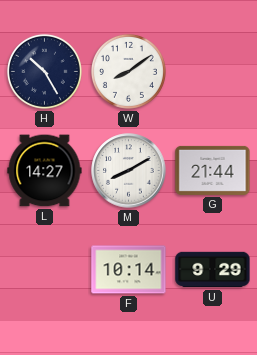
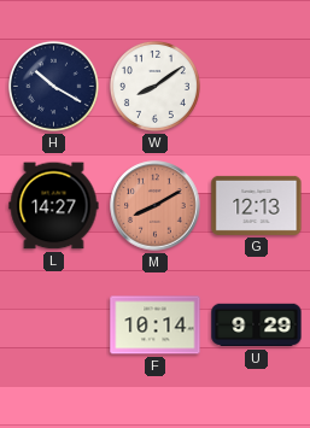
H: 10:25 -> 10:20 (53, 86)
M dial: white -> salmon (156, 206)
G: 21:44 -> 12:13 (257, 205)
